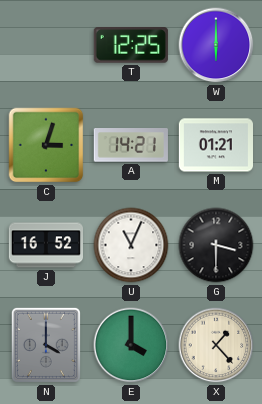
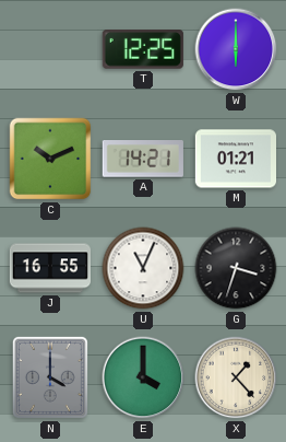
C: 3:03 -> 10:11 (50, 159)
J: 16:52 -> 16:55 (49, 268)
G: 3:30 -> 3:33 (236, 268)
